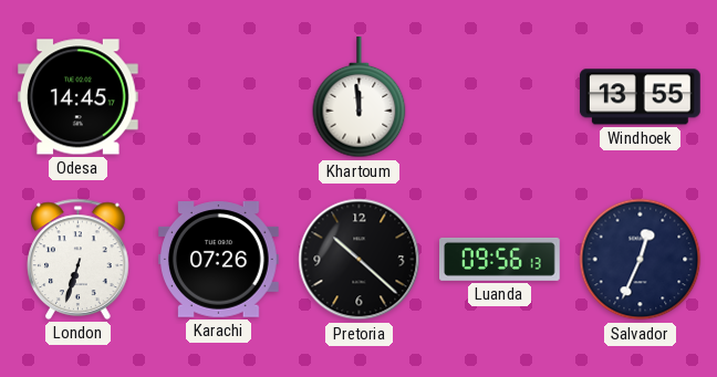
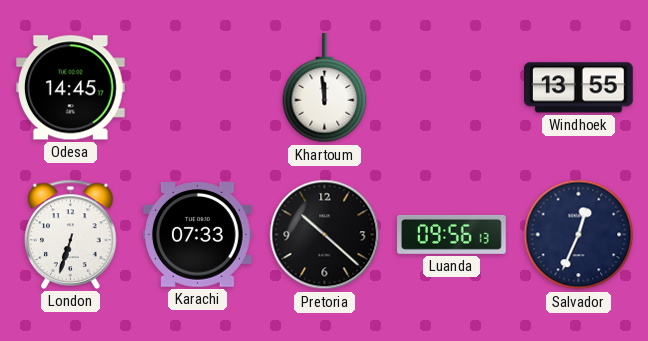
Karachi: 07:26 -> 07:33 (198, 235)
